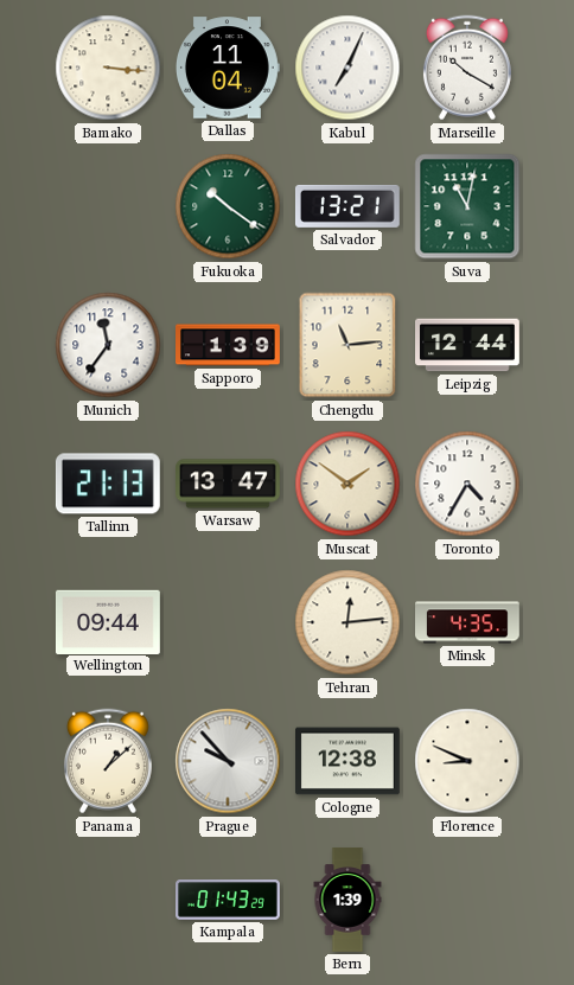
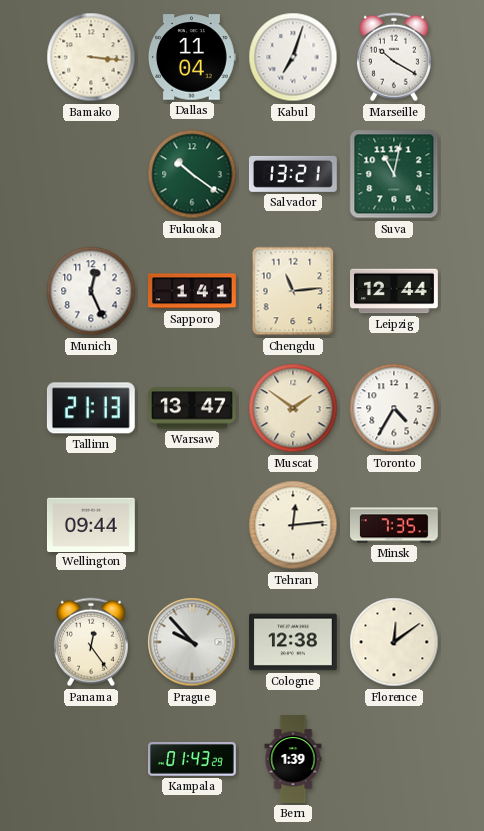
Kabul: 7:04 -> 7:03 (293, 57)
Munich: 11:36 -> 12:26 (91, 291)
Sapporo: 1:39 -> 1:41 (193, 291)
Minsk: 4:35 -> 7:35 (395, 525)
Panama: 1:08 -> 12:24 (91, 642)
Florence: 8:49 -> 12:09 (394, 642)
